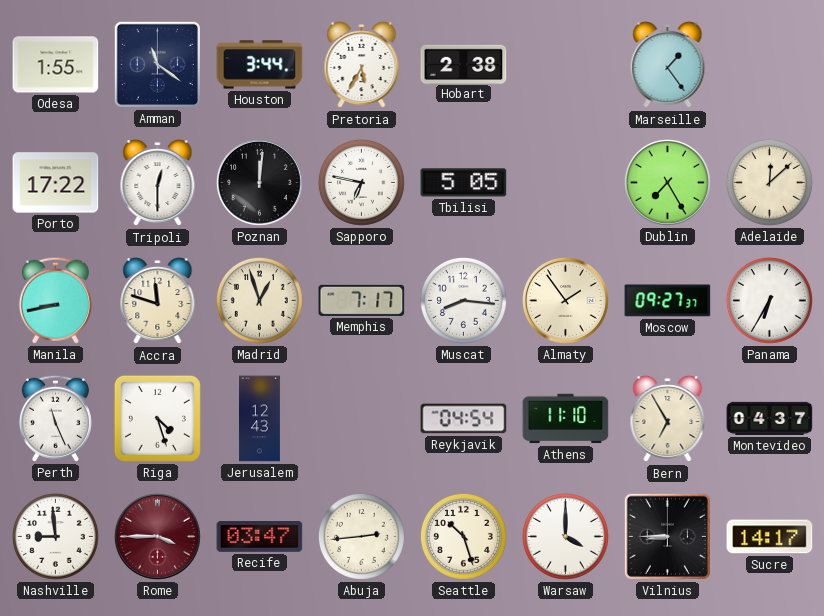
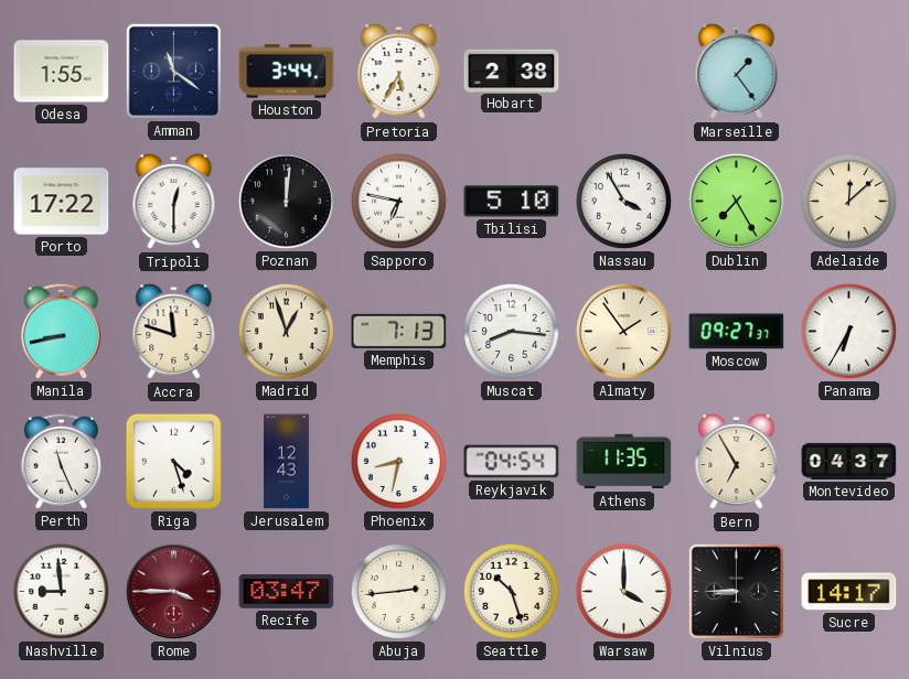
Tbilisi: 5:05 -> 5:10 (512, 202)
Nassau: none -> 3:55 (623, 201)
Memphis: 7:17 -> 7:13 (399, 331)
Phoenix: none -> 8:32 (398, 461)
Athens: 11:10 -> 11:35 (624, 462)
